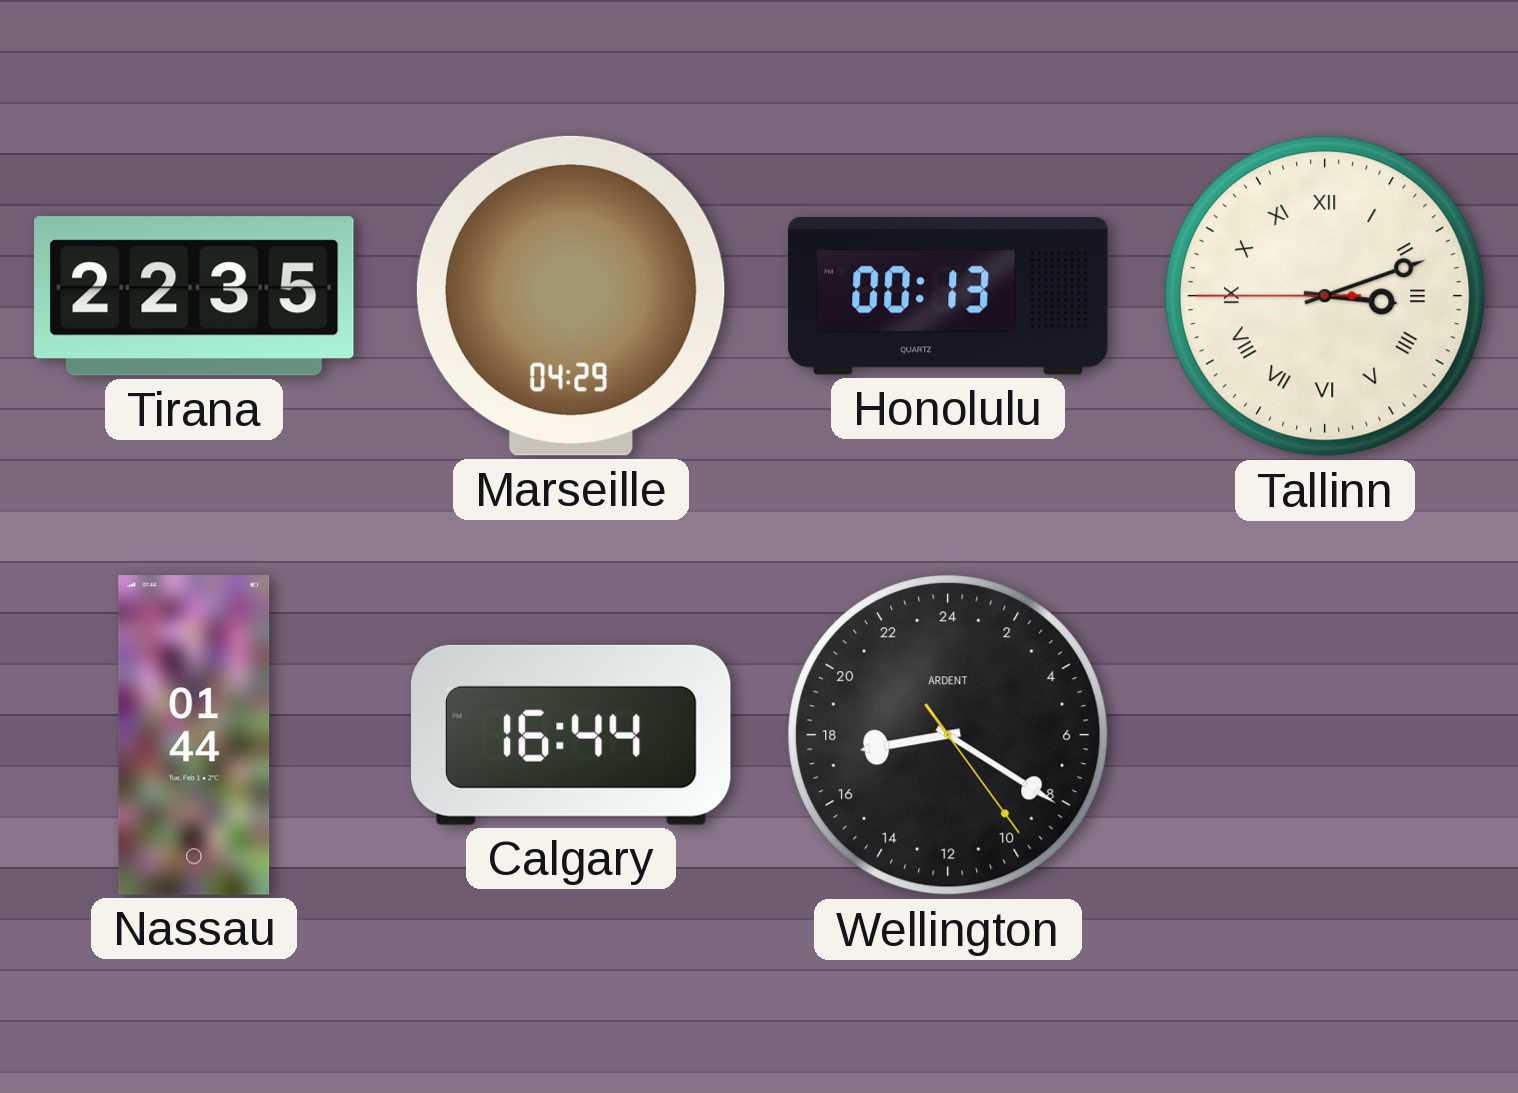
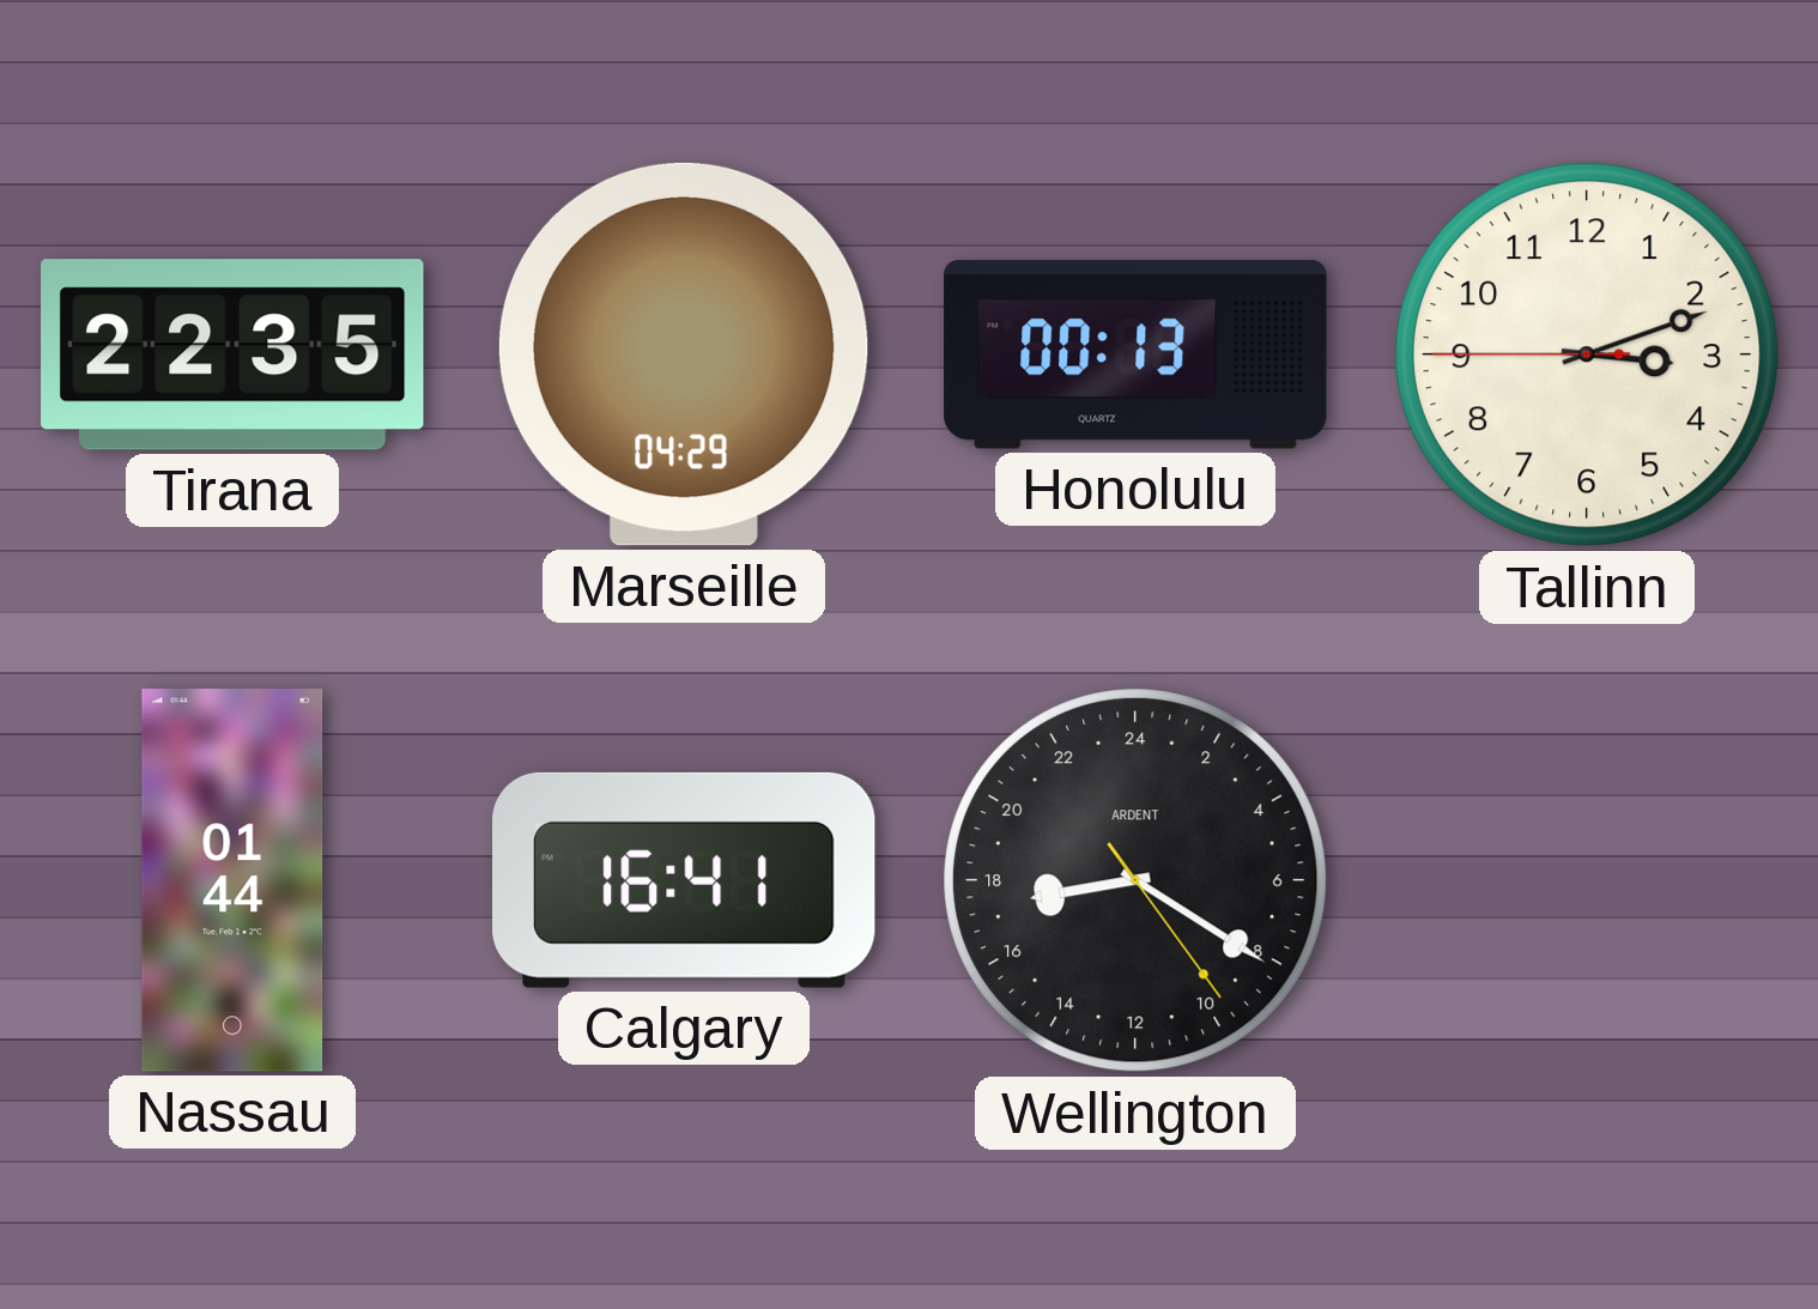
Tallinn numerals: Roman -> Arabic (1587, 354)
Calgary: 16:44 -> 16:41 (685, 880)
